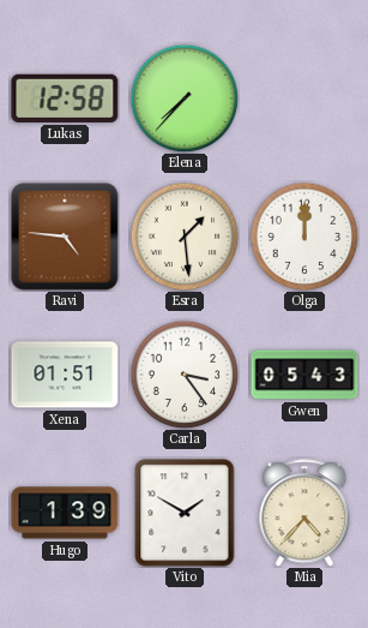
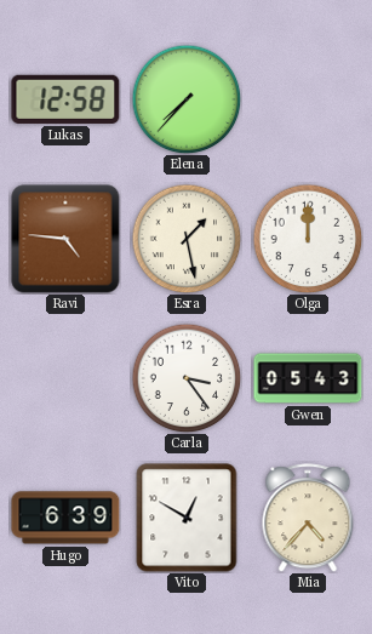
Esra: 1:29 -> 1:28 (187, 239)
Xena: 01:51 -> none (65, 375)
Hugo: 1:39 -> 6:39 (65, 518)
Vito: 1:50 -> 12:50 (187, 518)
